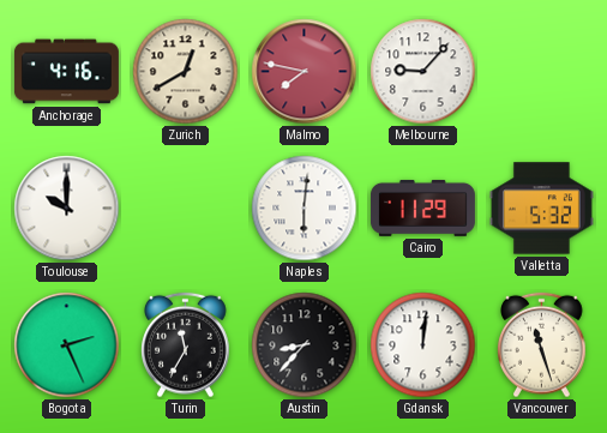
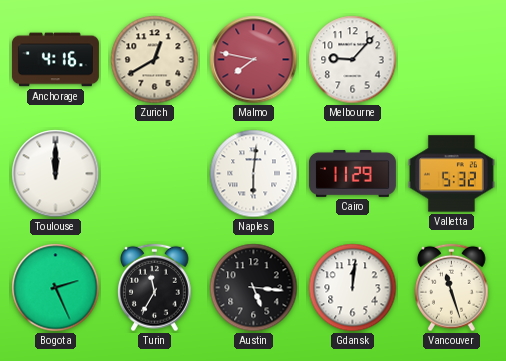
Toulouse: 10:00 -> 12:00 (56, 174)
Austin: 8:37 -> 5:16 (254, 288)
